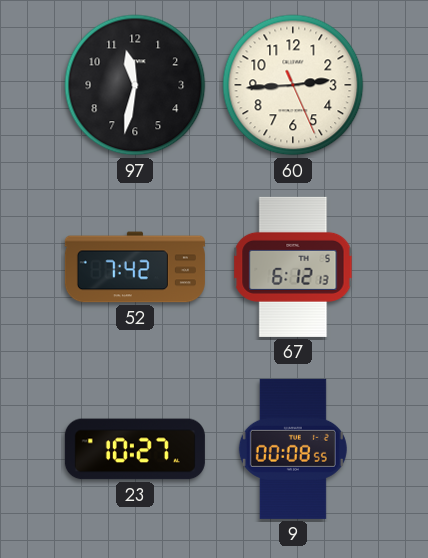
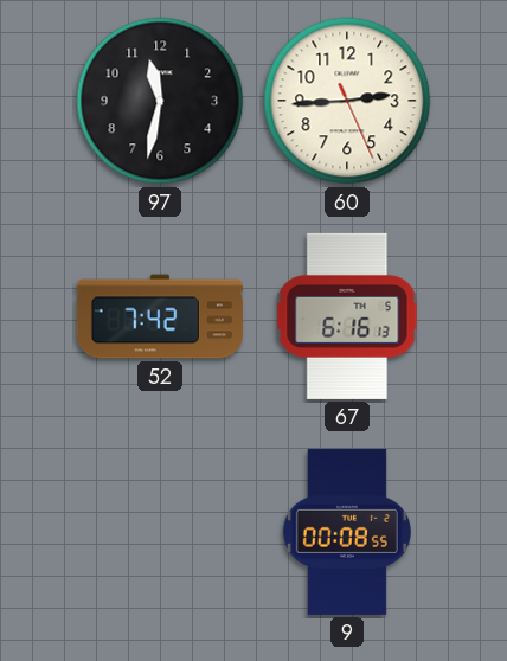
67: 6:12 -> 6:16 (347, 316)
23: 10:27 -> none (135, 449)
